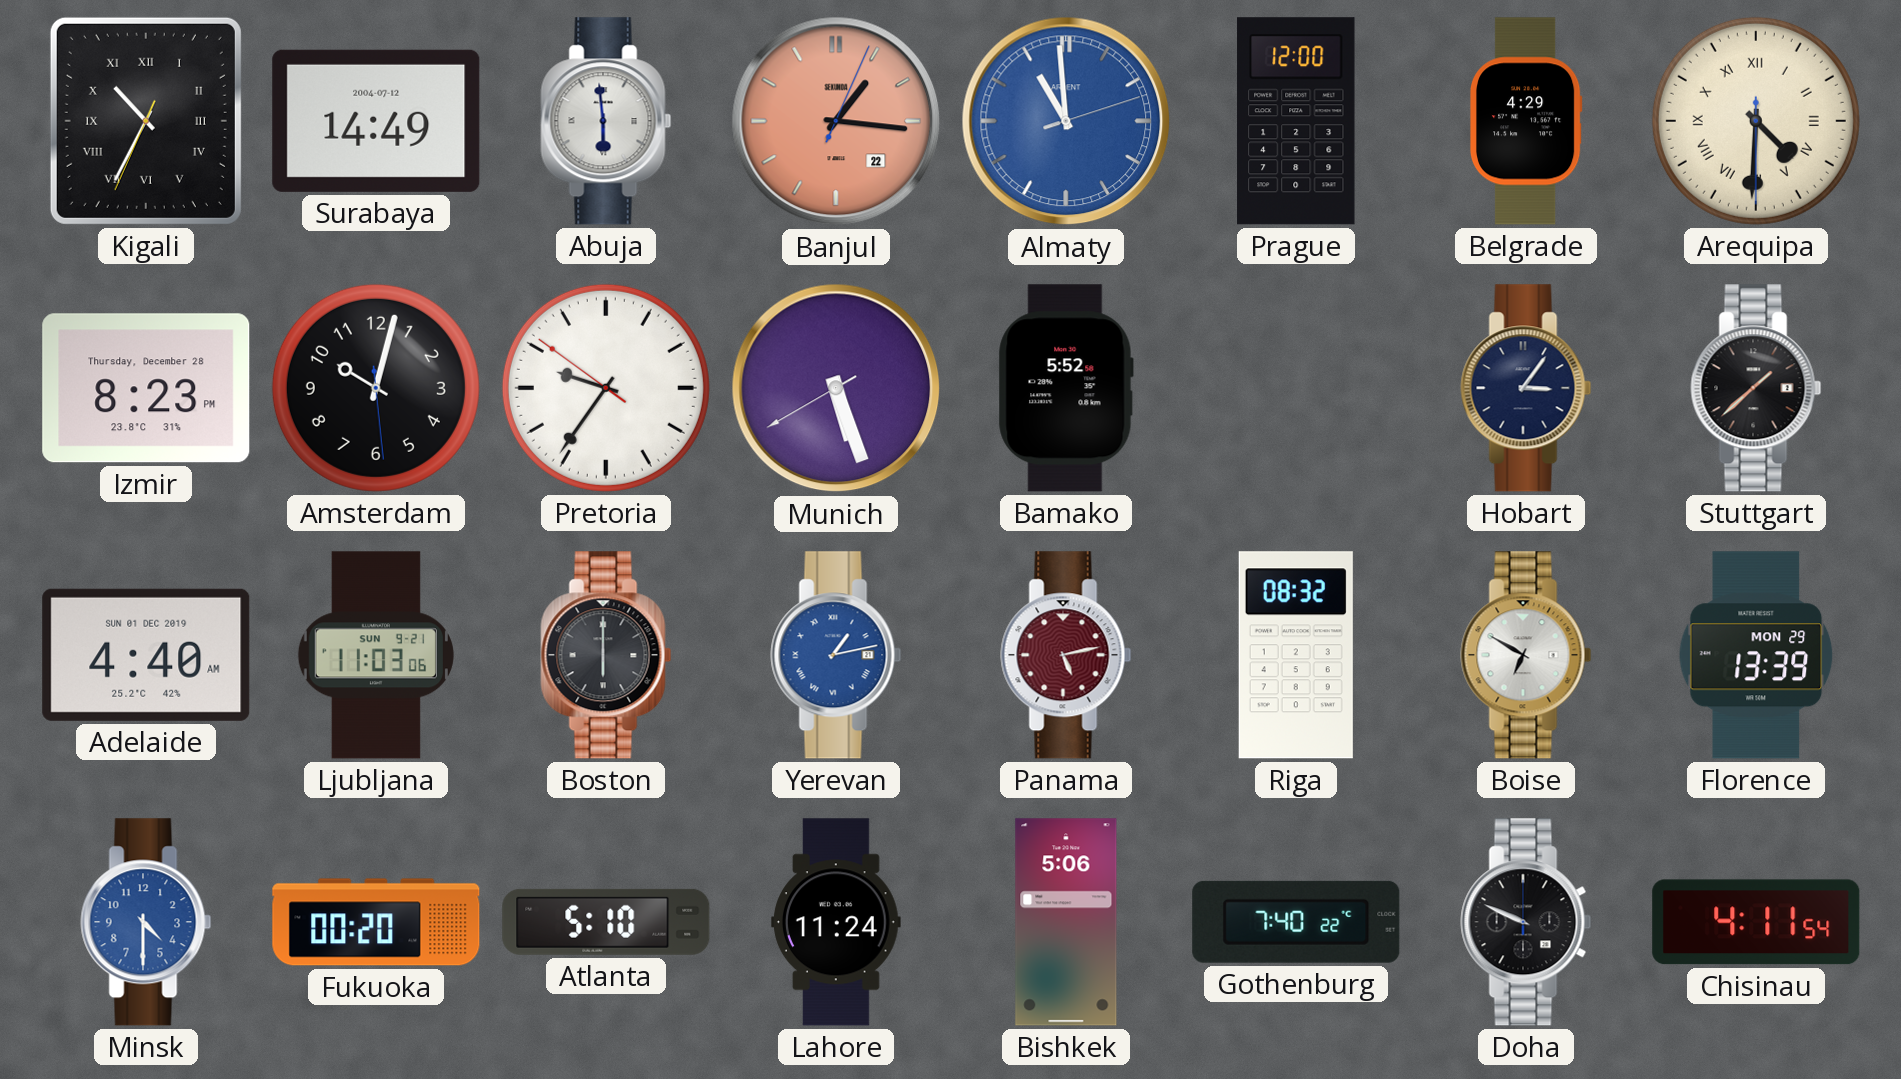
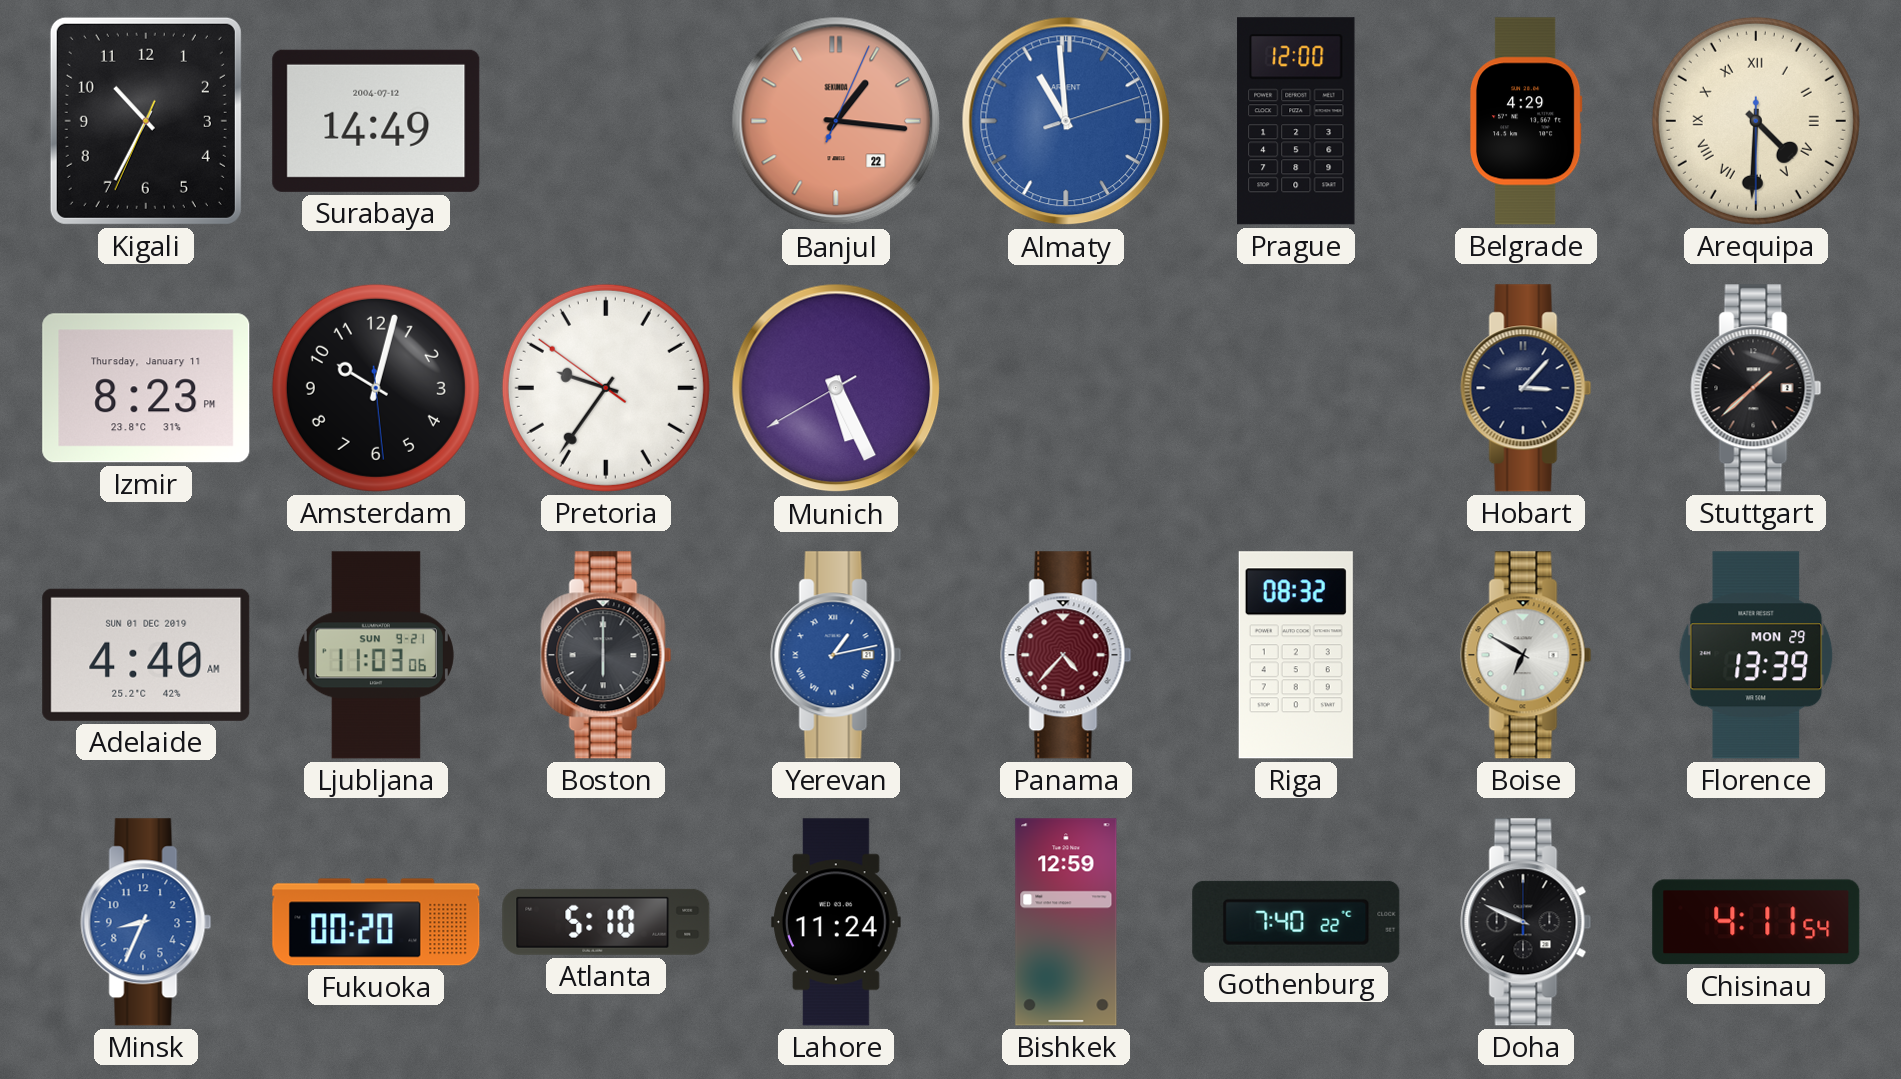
Kigali numerals: Roman -> Arabic (146, 121)
Abuja: 5:59 -> none (606, 121)
Izmir date: Thursday, December 28 -> Thursday, January 11 (146, 388)
Munich: 5:26 -> 5:25 (836, 388)
Bamako: 5:52 -> none (1066, 388)
Hobart: 3:06 -> 3:07 (1526, 388)
Panama: 5:13 -> 4:37 (1066, 655)
Minsk: 4:30 -> 8:34 (146, 922)
Bishkek: 5:06 -> 12:59 (1066, 922)
